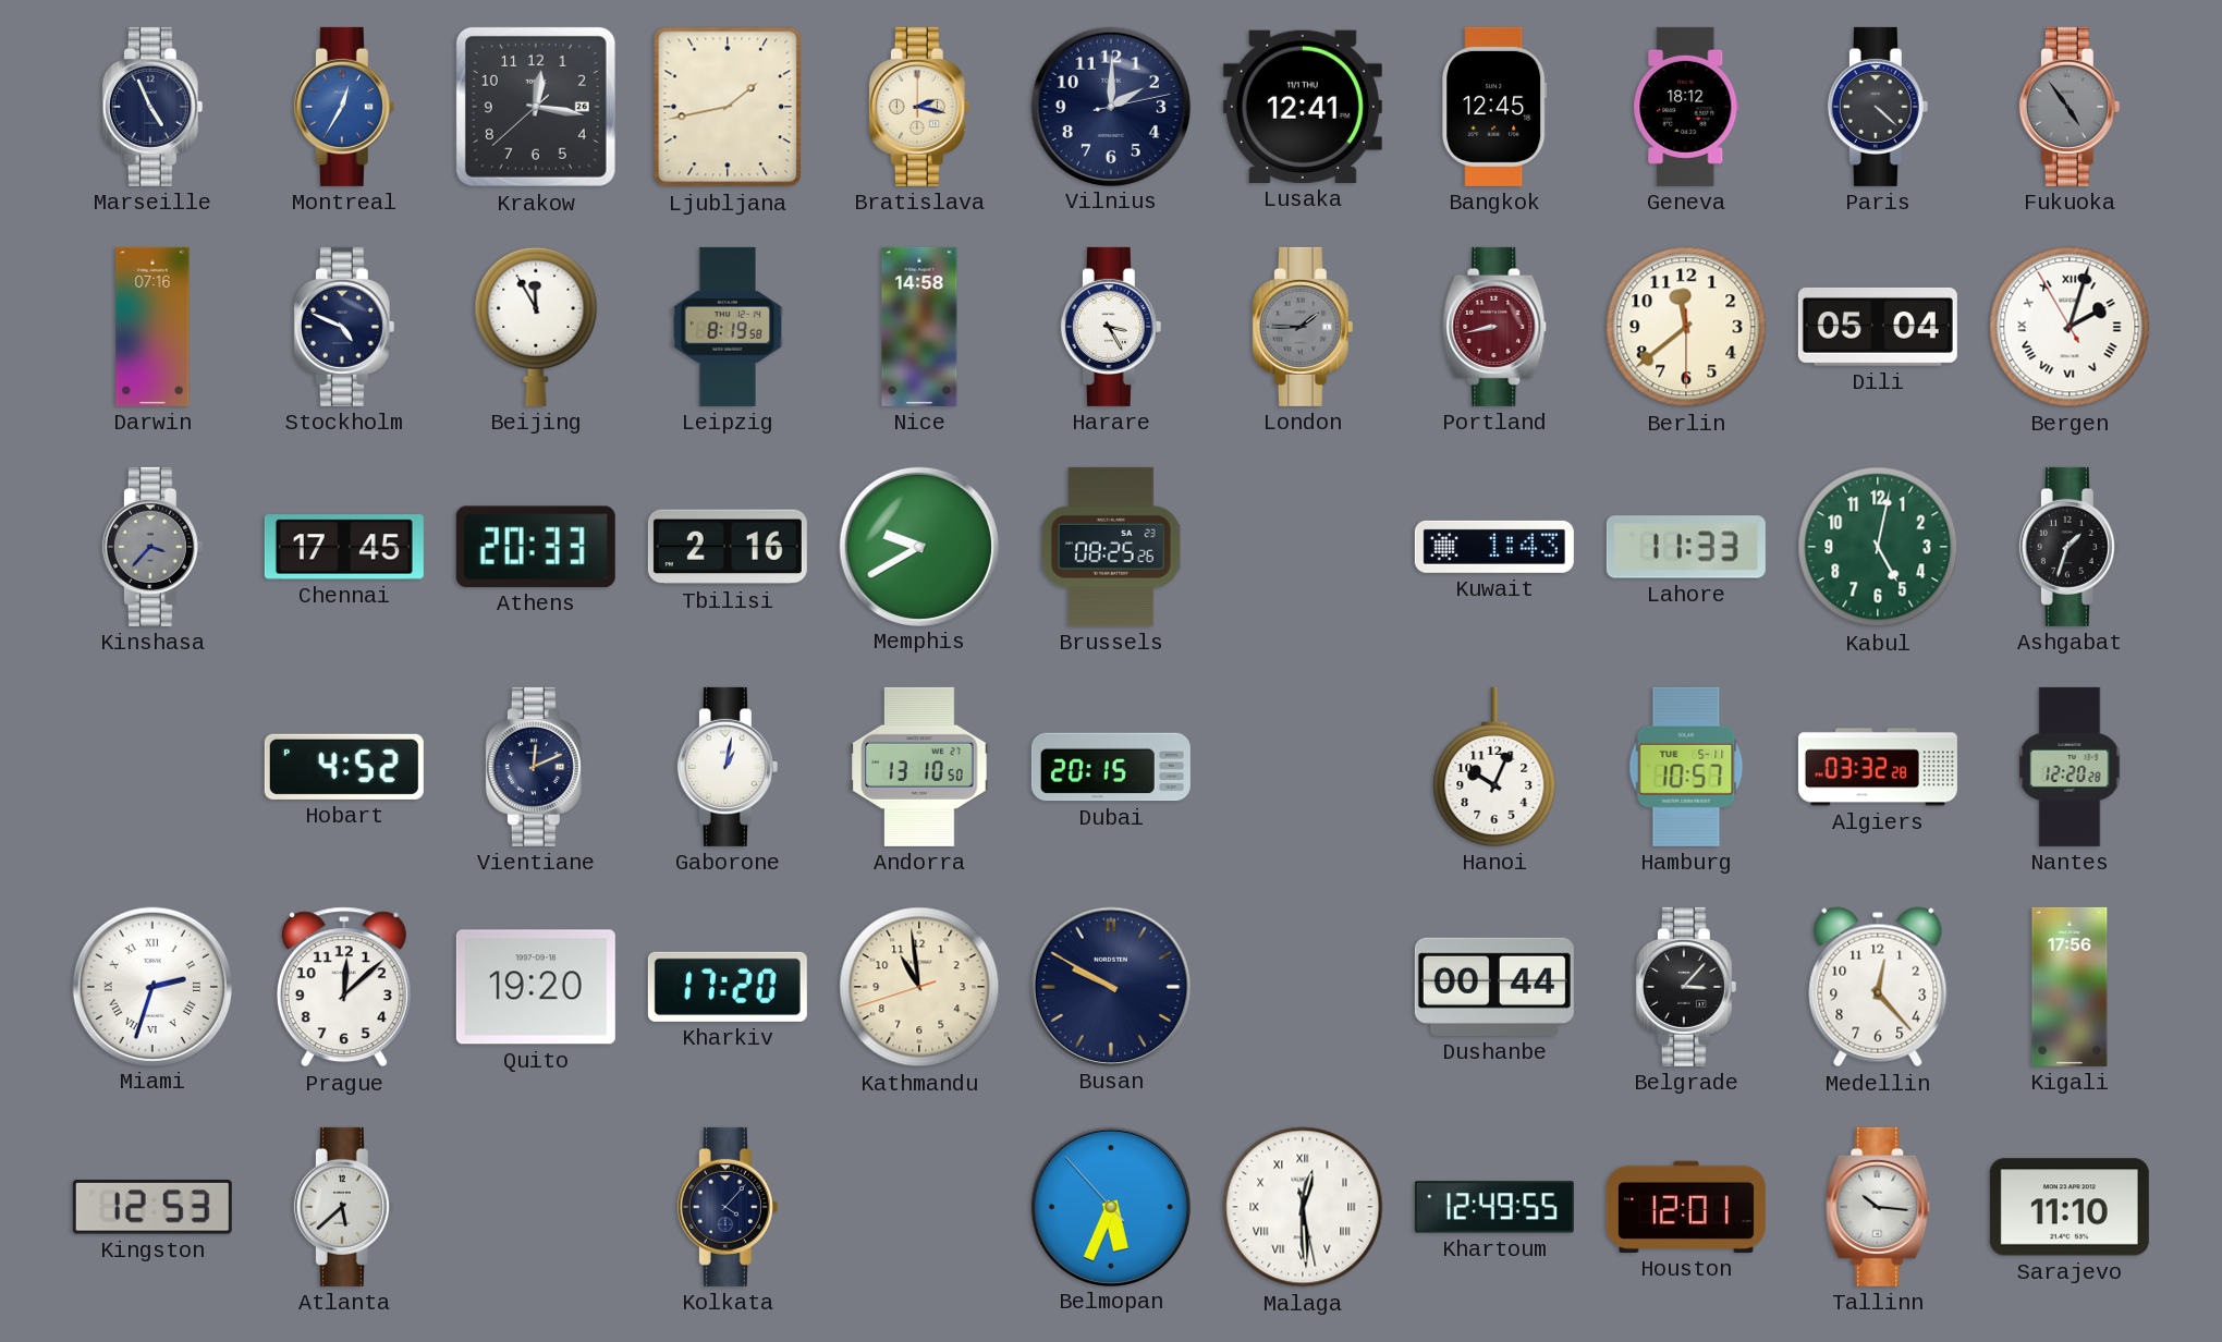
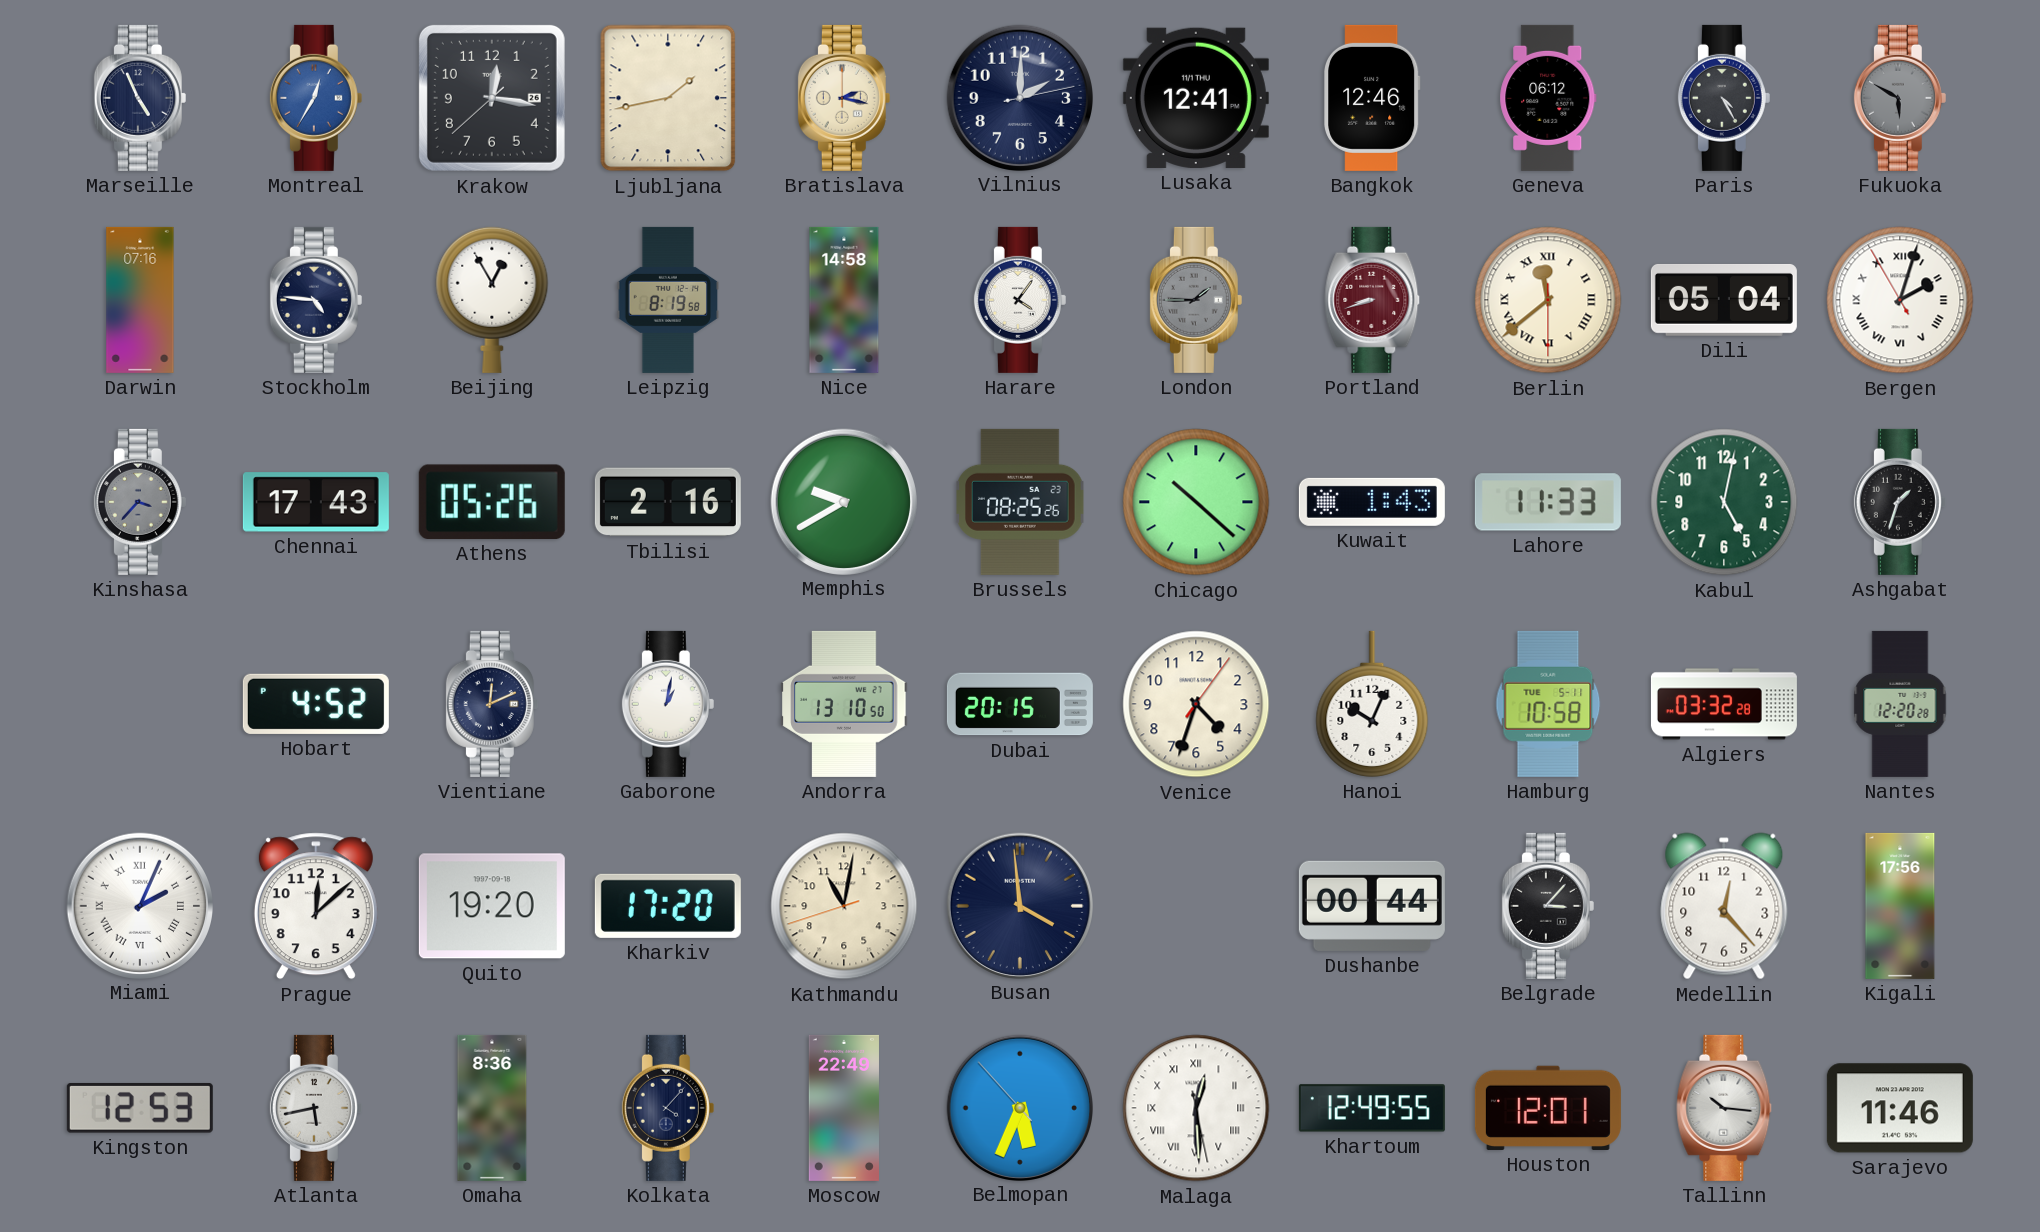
Bangkok: 12:45 -> 12:46 (1373, 98)
Geneva: 18:12 -> 06:12 (1548, 98)
Paris: 4:22 -> 4:25 (1724, 98)
Fukuoka: 4:54 -> 5:50 (1900, 98)
Stockholm: 4:49 -> 4:46 (316, 300)
Beijing: 11:55 -> 12:55 (492, 300)
Harare: 3:25 -> 4:06 (1020, 300)
Portland: 8:43 -> 8:42 (1372, 300)
Berlin numerals: Arabic -> Roman (1548, 300)
Chennai: 17:45 -> 17:43 (316, 502)
Athens: 20:33 -> 05:26 (492, 502)
Chicago: none -> 10:22 (1196, 502)
Venice: none -> 4:33 (1196, 704)
Hamburg: 10:57 -> 10:58 (1548, 704)
Miami: 2:33 -> 2:04 (139, 905)
Kathmandu: 10:58 -> 11:01 (844, 906)
Busan: 9:50 -> 3:59 (1019, 905)
Atlanta: 5:38 -> 5:43 (316, 1108)
Omaha: none -> 8:36 (492, 1108)
Moscow: none -> 22:49 (844, 1108)
Sarajevo: 11:10 -> 11:46 (1900, 1108)
